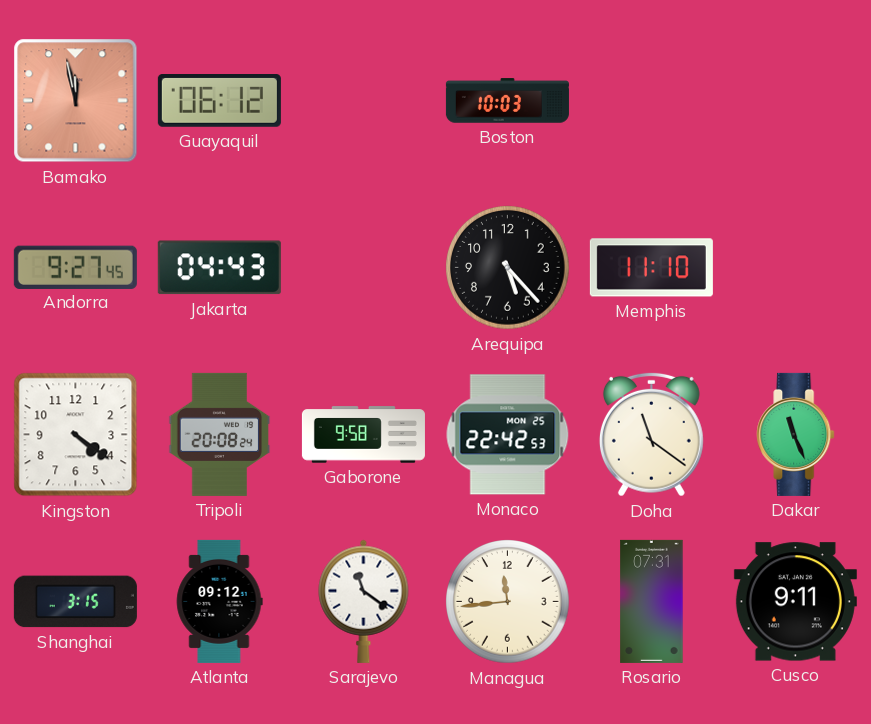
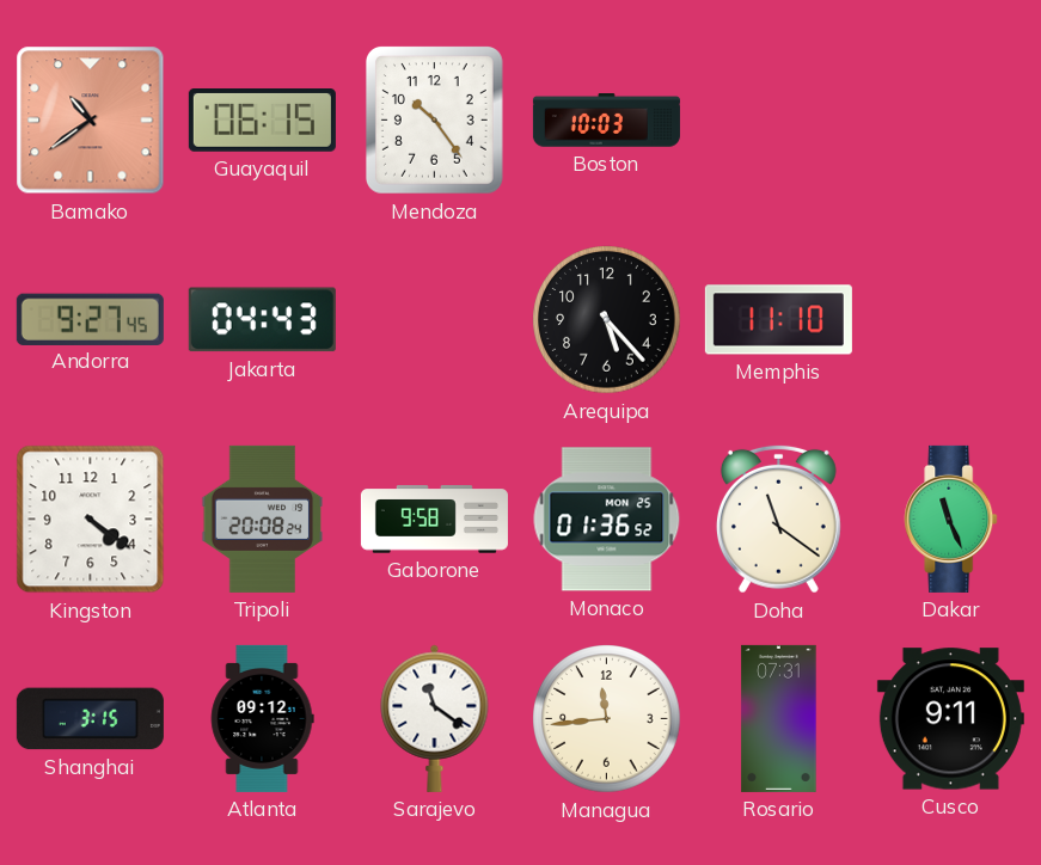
Bamako: 11:58 -> 10:39 (91, 121)
Guayaquil: 06:12 -> 06:15 (262, 121)
Mendoza: none -> 10:24 (434, 119)
Monaco: 22:42 -> 01:36 (607, 520)
